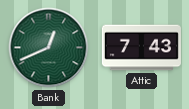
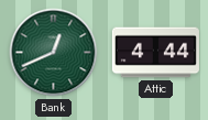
Attic: 7:43 -> 4:44 (155, 53)
